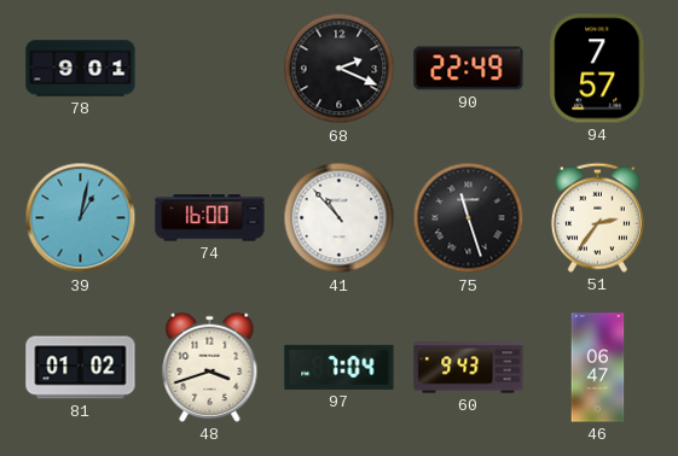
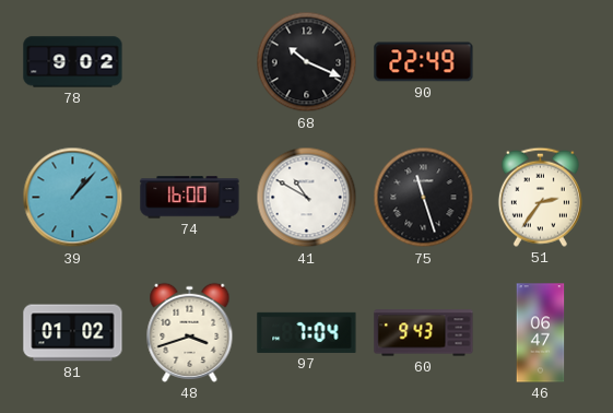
78: 9:01 -> 9:02 (73, 62)
68: 2:19 -> 10:19 (307, 62)
94: 7:57 -> none (598, 69)
39: 1:02 -> 1:07 (73, 198)
41: 10:53 -> 10:50 (307, 198)
